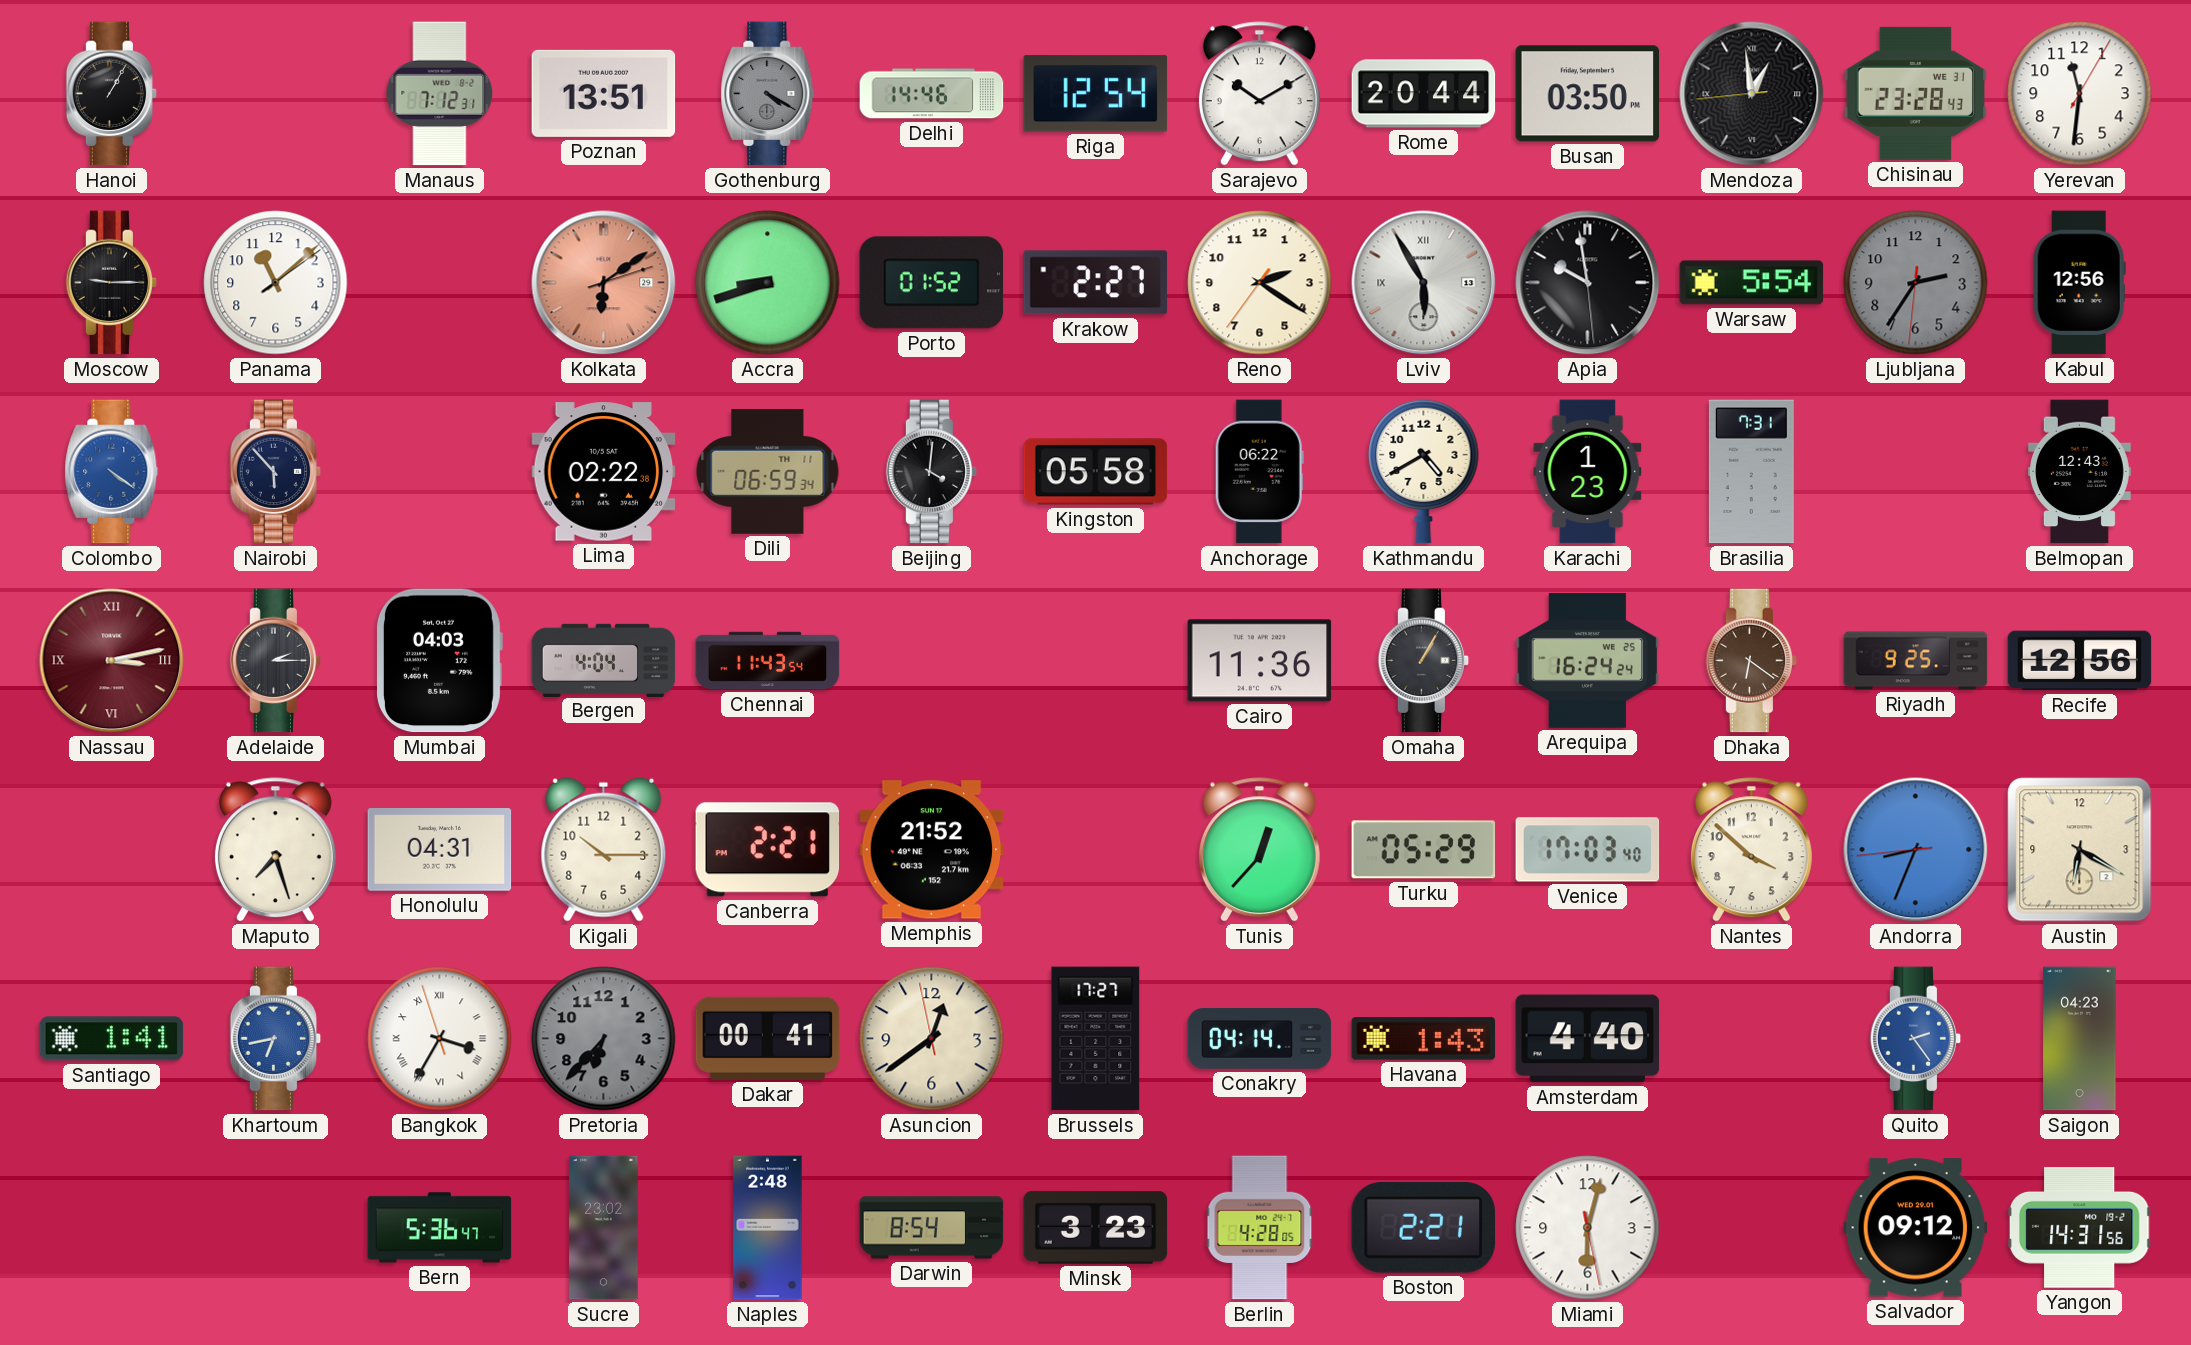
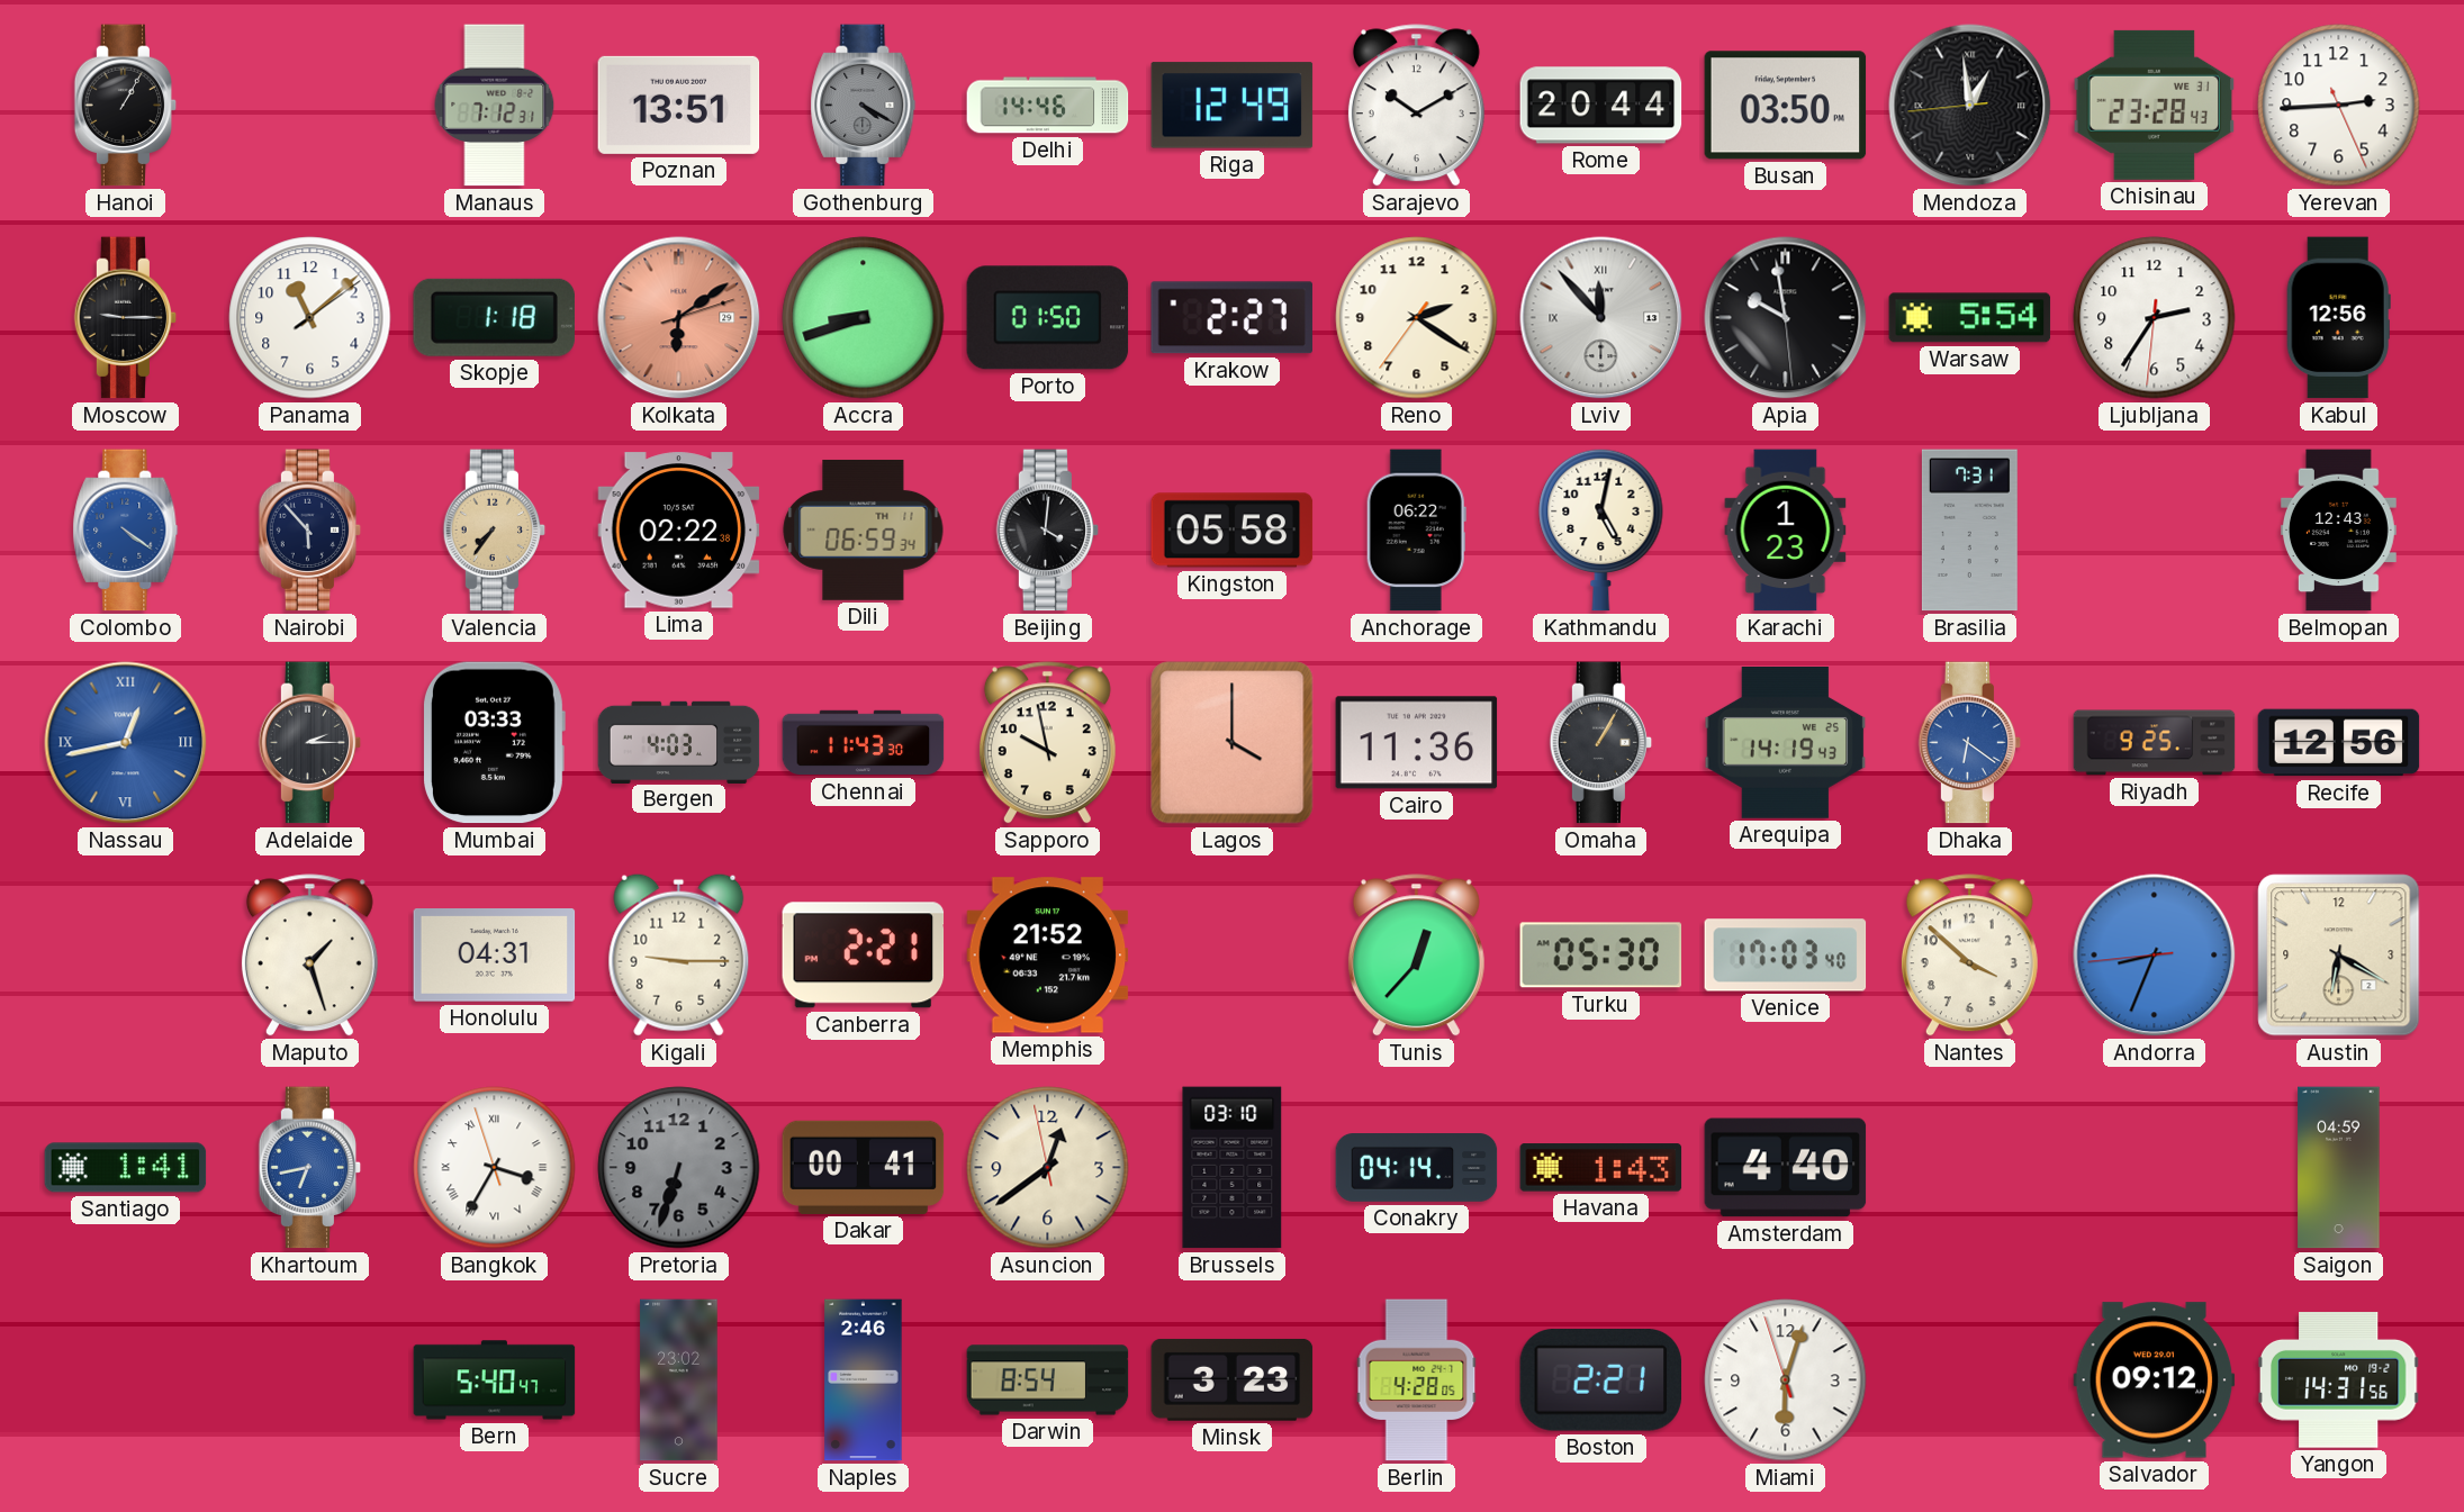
Riga: 12:54 -> 12:49 (1233, 106)
Yerevan: 11:31 -> 2:44 (2339, 106)
Skopje: none -> 1:18 (494, 317)
Porto: 01:52 -> 01:50 (1048, 318)
Lviv: 5:55 -> 11:53 (1601, 318)
Ljubljana dial: grey -> white (2155, 318)
Valencia: none -> 7:36 (495, 531)
Kathmandu: 4:40 -> 5:02 (1601, 529)
Nassau: 3:13 -> 12:43 (126, 743)
Nassau dial: burgundy -> blue (126, 743)
Mumbai: 04:03 -> 03:33 (494, 743)
Bergen: 4:04 -> 4:03 (679, 742)
Chennai: 11:43:54 -> 11:43:30 (864, 743)
Sapporo: none -> 9:58 (1047, 743)
Lagos: none -> 4:00 (1233, 743)
Arequipa: 16:24 -> 14:19 (1786, 743)
Dhaka dial: brown -> blue (1970, 743)
Maputo: 7:27 -> 1:27 (309, 956)
Kigali: 10:15 -> 9:15 (679, 954)
Turku: 05:29 -> 05:30 (1601, 956)
Pretoria: 6:37 -> 6:33 (679, 1168)
Brussels: 17:27 -> 03:10 (1233, 1168)
Quito: 2:24 -> none (1916, 1039)
Saigon: 04:23 -> 04:59 (2339, 1168)
Bern: 5:36 -> 5:40 (495, 1380)
Naples: 2:48 -> 2:46 (864, 1380)
Miami: 6:02:28 -> 6:02:57 (1786, 1380)
